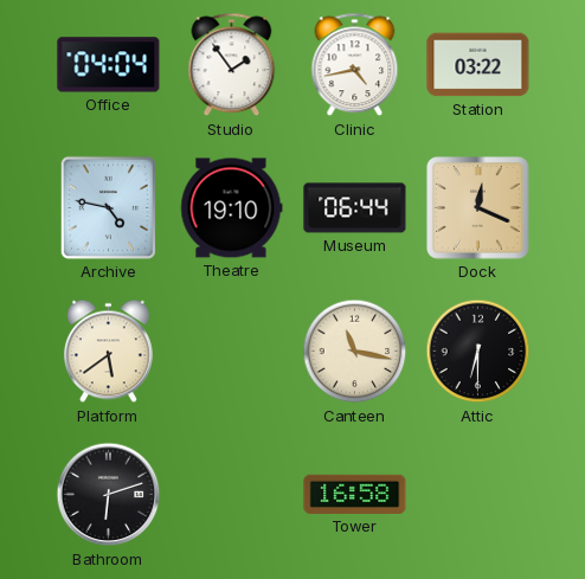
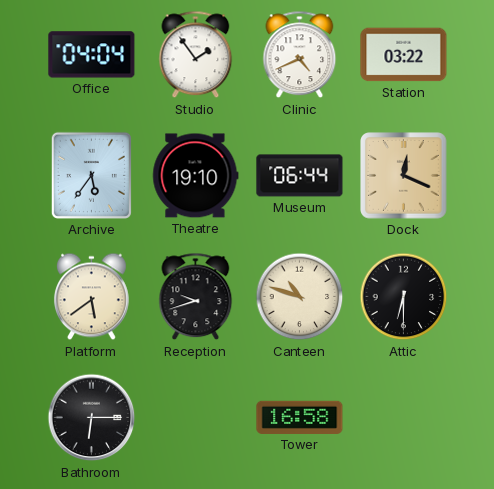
Clinic: 4:43 -> 4:41 (300, 55)
Archive: 4:47 -> 5:36 (91, 175)
Reception: none -> 9:42 (196, 297)
Canteen: 11:17 -> 10:48 (300, 297)
Bathroom: 6:12 -> 6:15 (92, 418)
